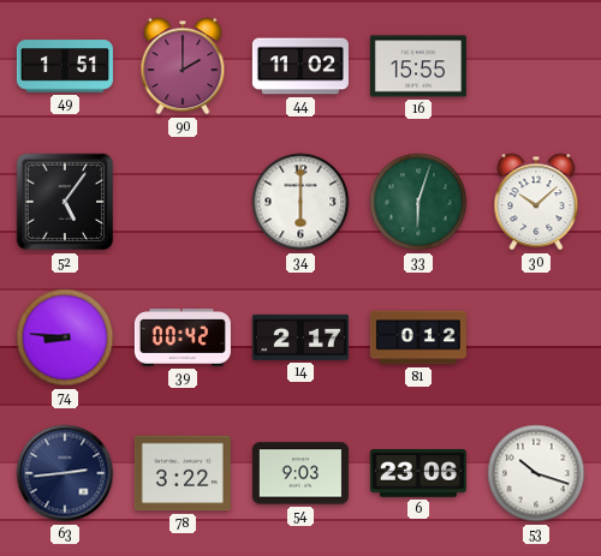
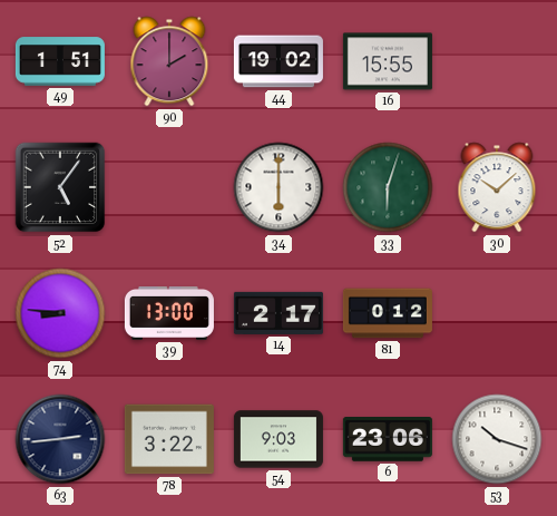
44: 11:02 -> 19:02 (278, 61)
39: 00:42 -> 13:00 (169, 314)
